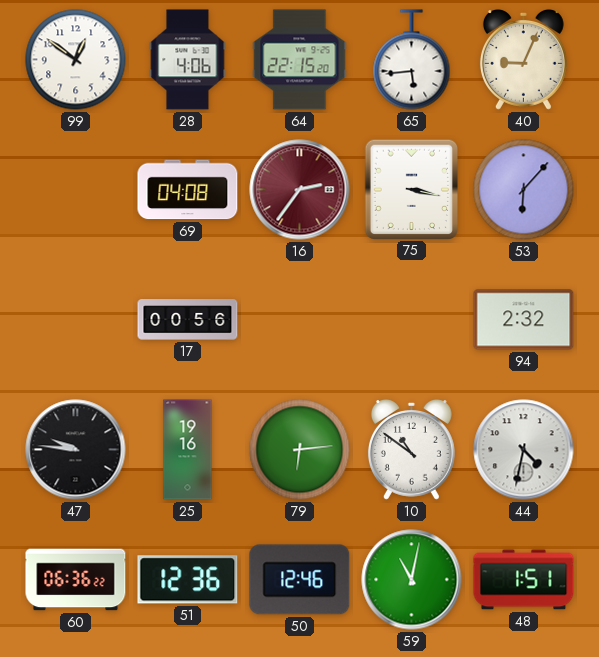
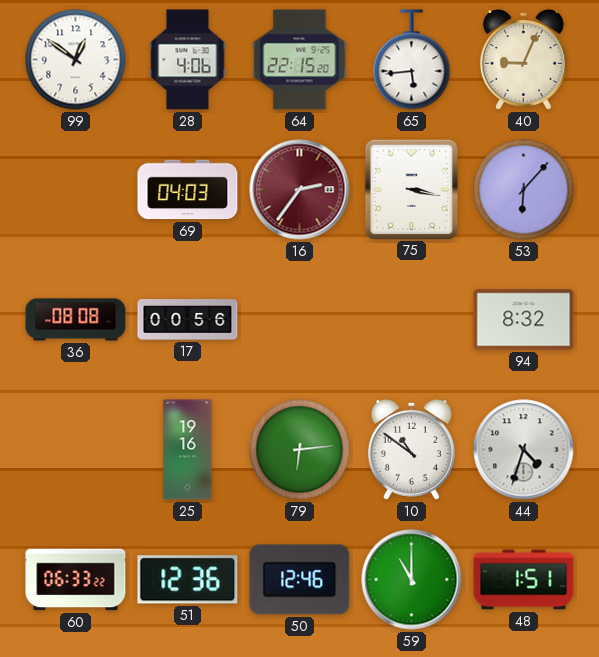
69: 04:08 -> 04:03 (188, 190)
36: none -> 08:08 (76, 320)
94: 2:32 -> 8:32 (524, 320)
47: 9:46 -> none (76, 450)
44: 4:32 -> 4:33 (524, 450)
60: 06:36 -> 06:33 (76, 580)
59: 11:02 -> 11:00 (412, 580)
